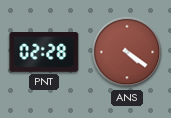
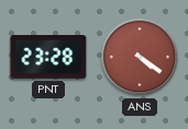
PNT: 02:28 -> 23:28 (48, 58)
